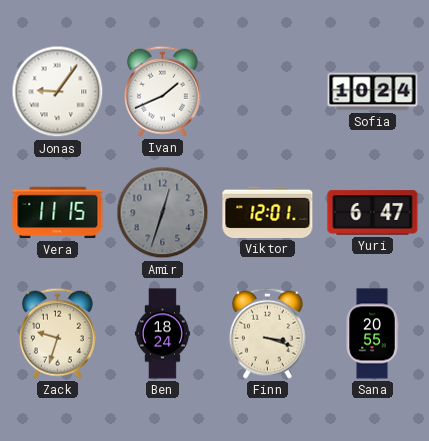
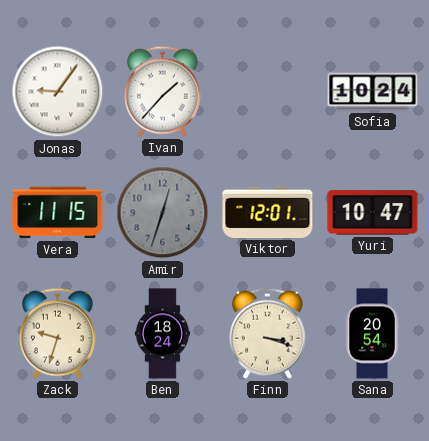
Ivan: 1:41 -> 1:37 (162, 91)
Yuri: 6:47 -> 10:47 (373, 213)
Sana: 20:55 -> 20:54 (372, 334)
